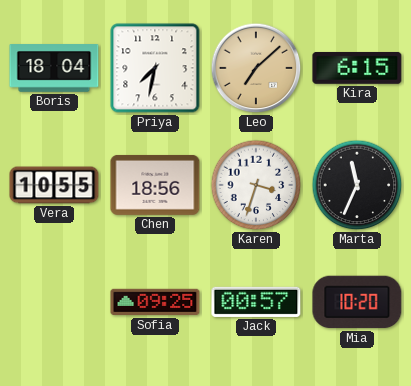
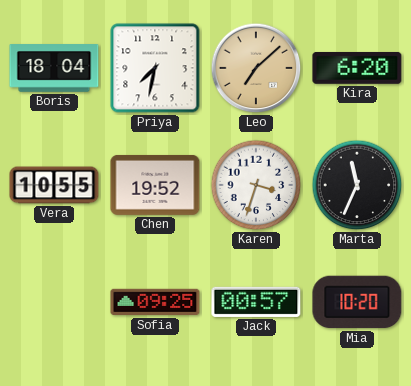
Kira: 6:15 -> 6:20 (357, 68)
Chen: 18:56 -> 19:52 (155, 185)
